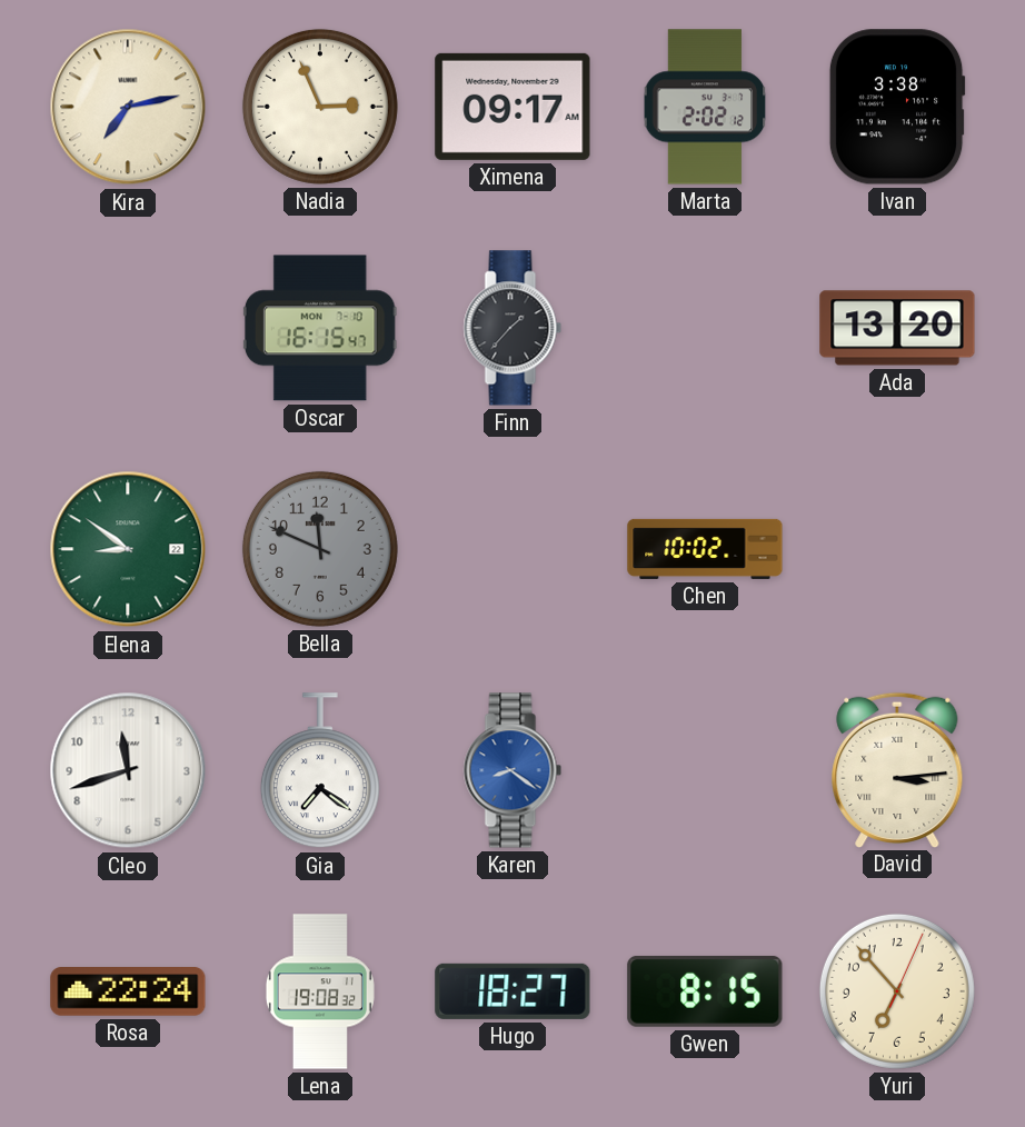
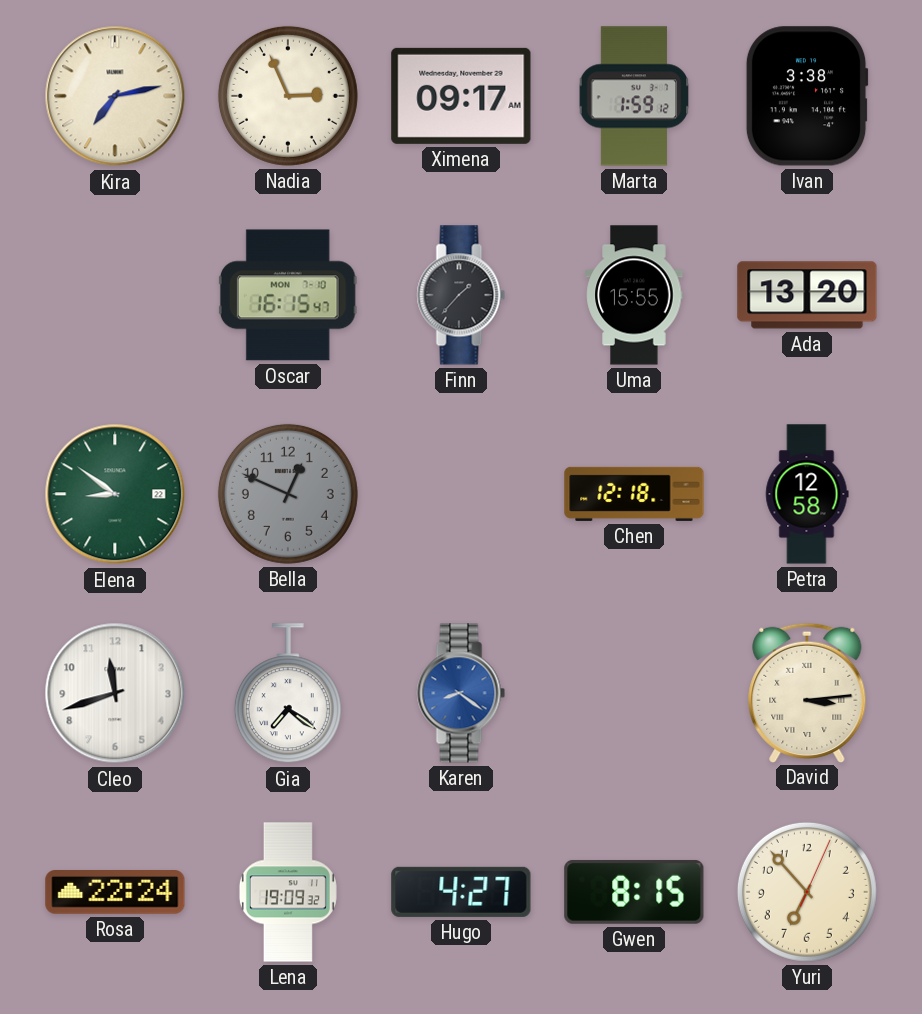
Marta: 2:02 -> 1:59 (634, 96)
Uma: none -> 15:55 (634, 295)
Bella: 11:49 -> 12:49 (288, 494)
Chen: 10:02 -> 12:18 (634, 494)
Petra: none -> 12:58 (807, 494)
Lena: 19:08 -> 19:09 (288, 892)
Hugo: 18:27 -> 4:27 (461, 892)
